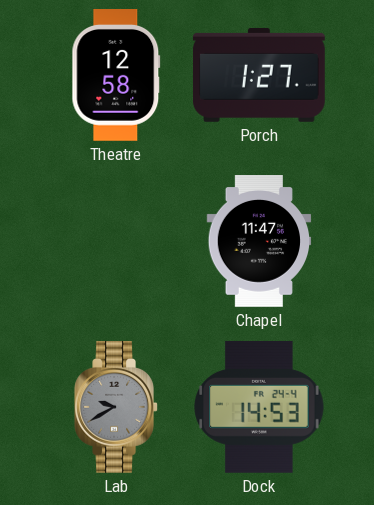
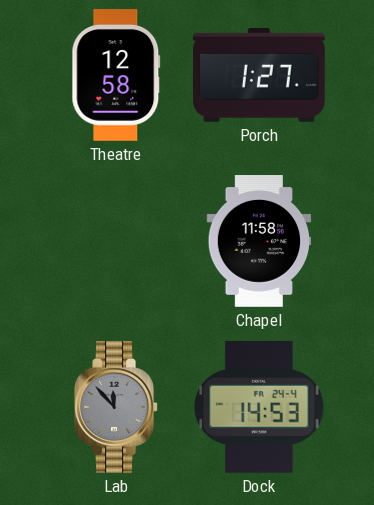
Chapel: 11:47 -> 11:58 (259, 242)
Lab: 9:40 -> 11:53 (116, 408)
